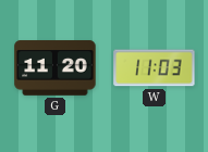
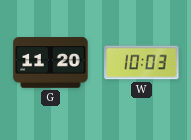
W: 11:03 -> 10:03 (142, 63)
